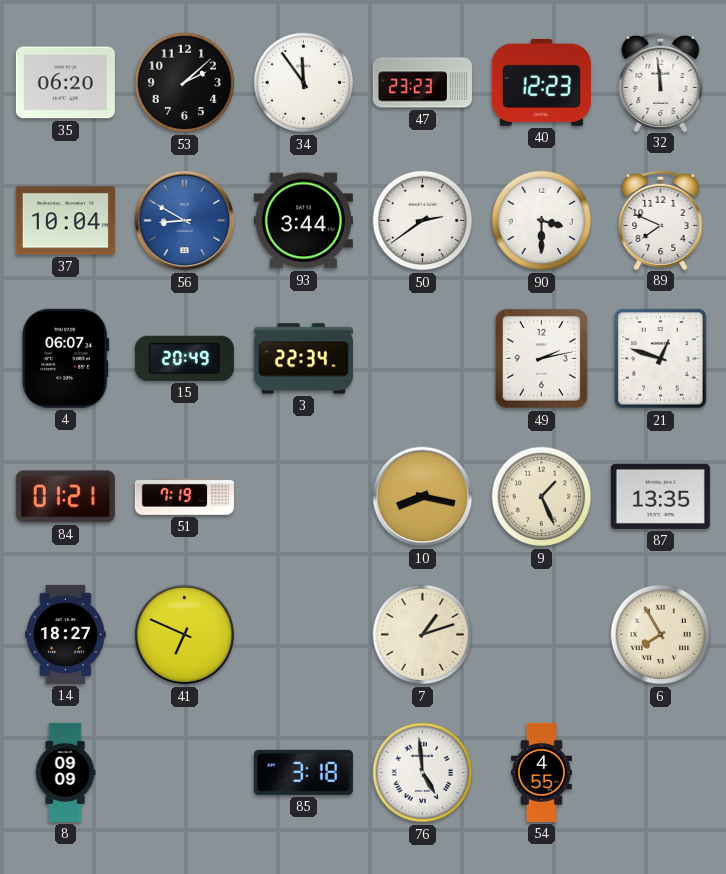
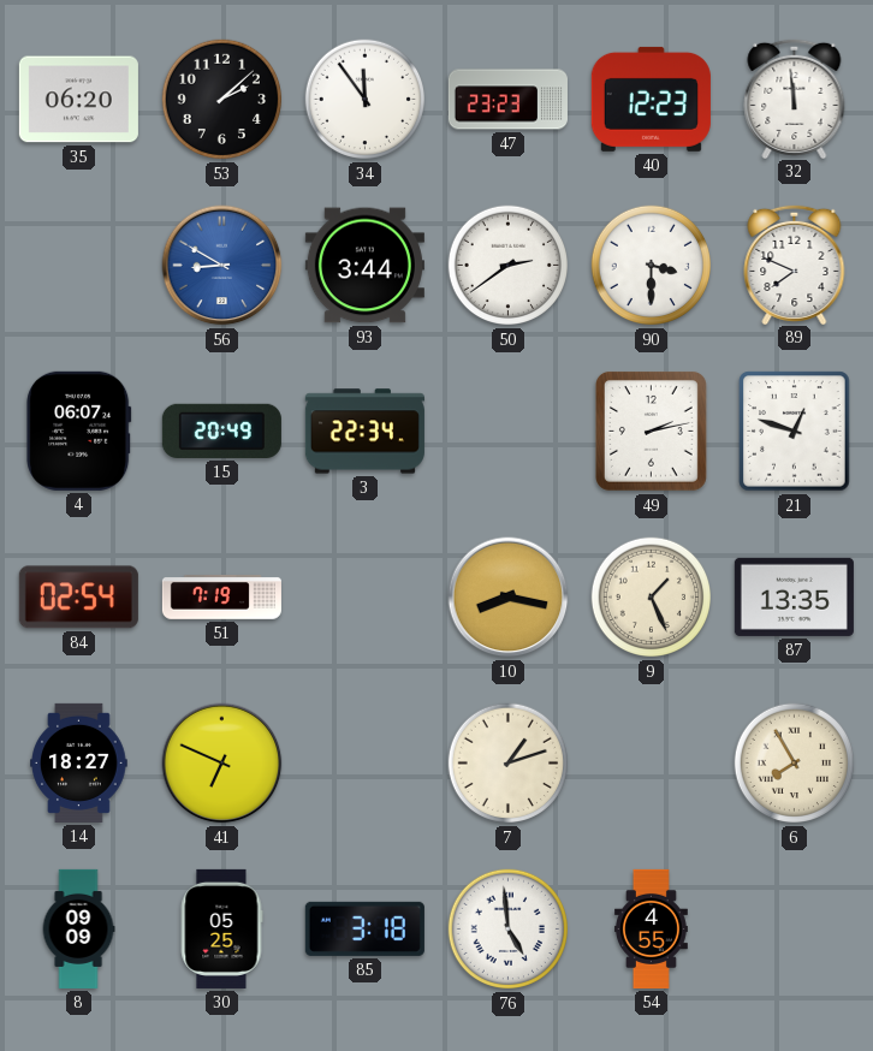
37: 10:04 -> none (65, 221)
84: 01:21 -> 02:54 (78, 598)
30: none -> 05:25 (221, 928)
